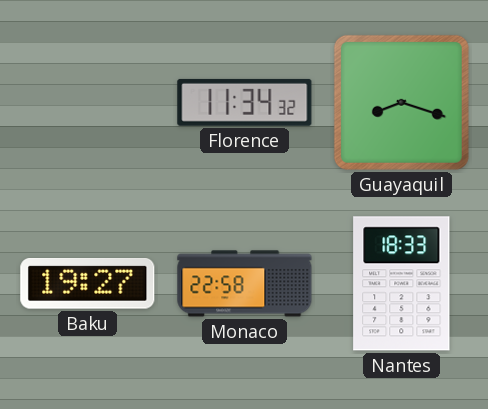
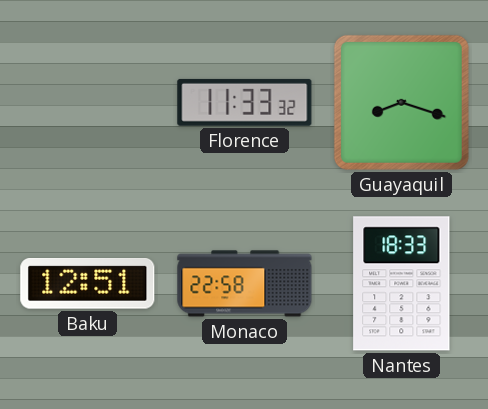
Florence: 11:34 -> 11:33 (245, 102)
Baku: 19:27 -> 12:51 (88, 284)
